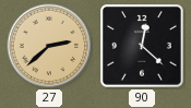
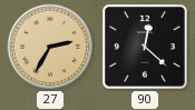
27: 2:38 -> 2:35 (50, 47)
